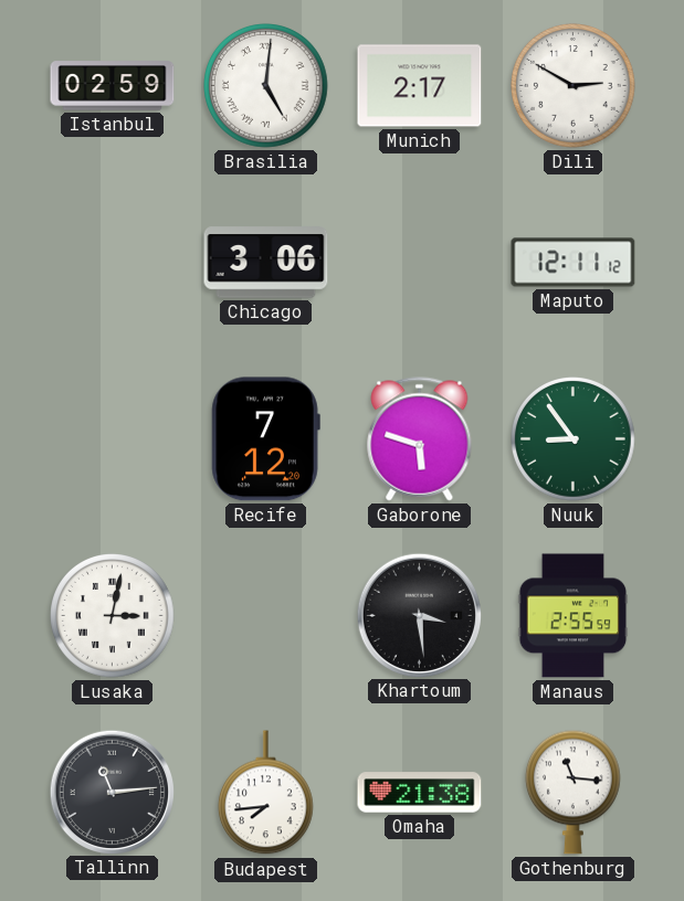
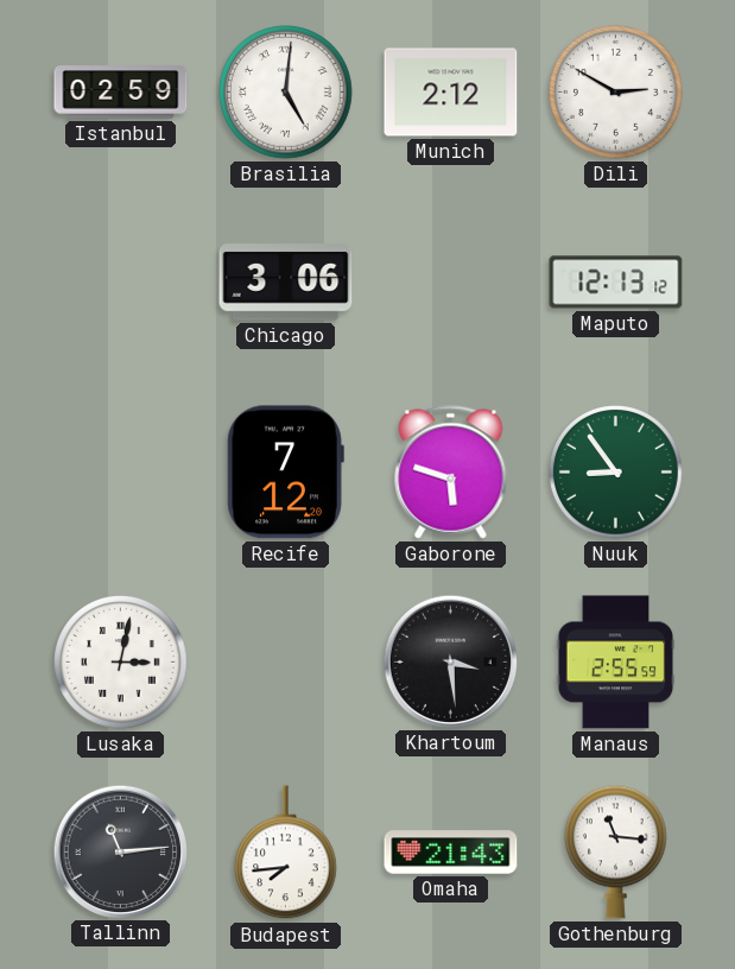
Munich: 2:17 -> 2:12 (451, 93)
Maputo: 12:11 -> 12:13 (616, 283)
Omaha: 21:38 -> 21:43 (451, 853)
